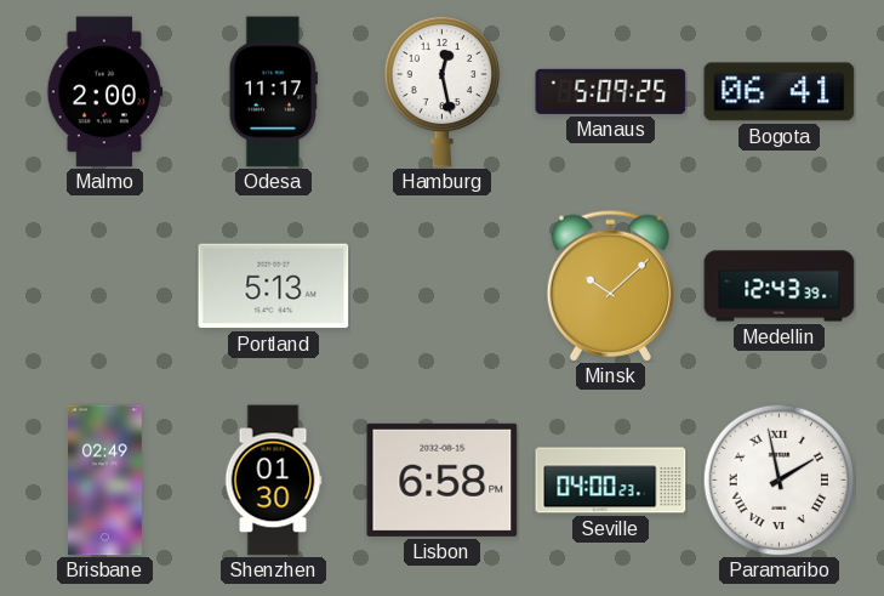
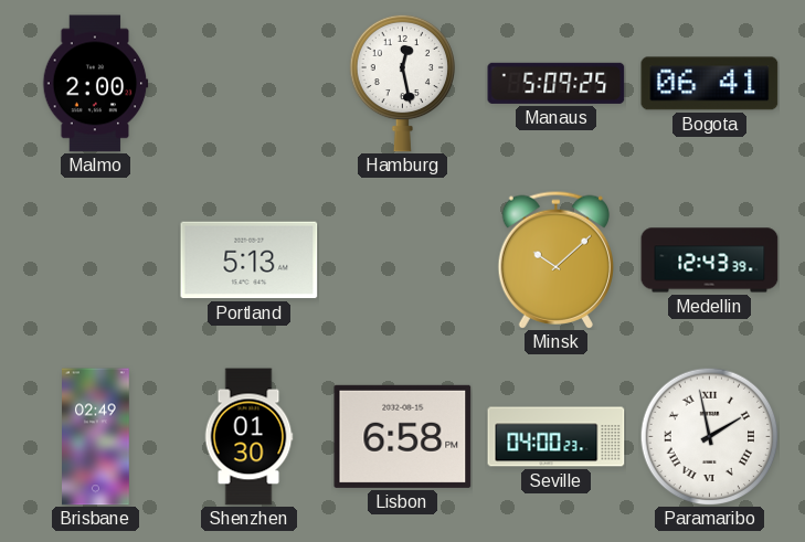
Odesa: 11:17 -> none (273, 92)
